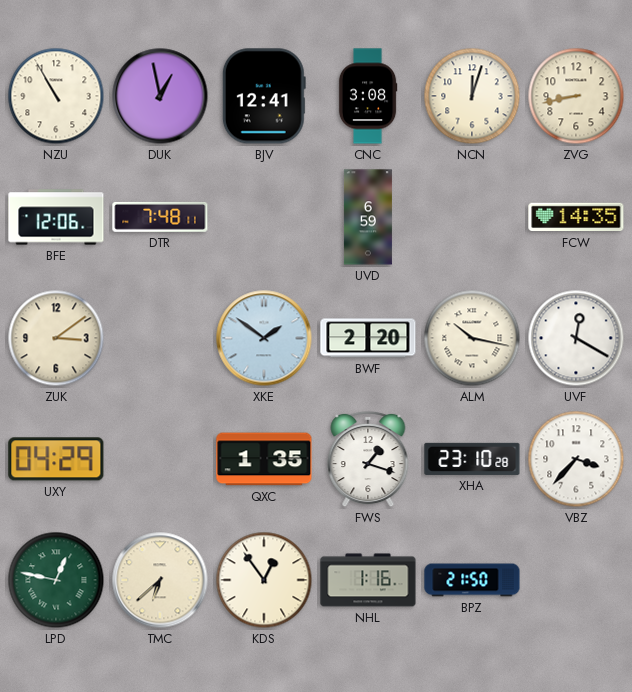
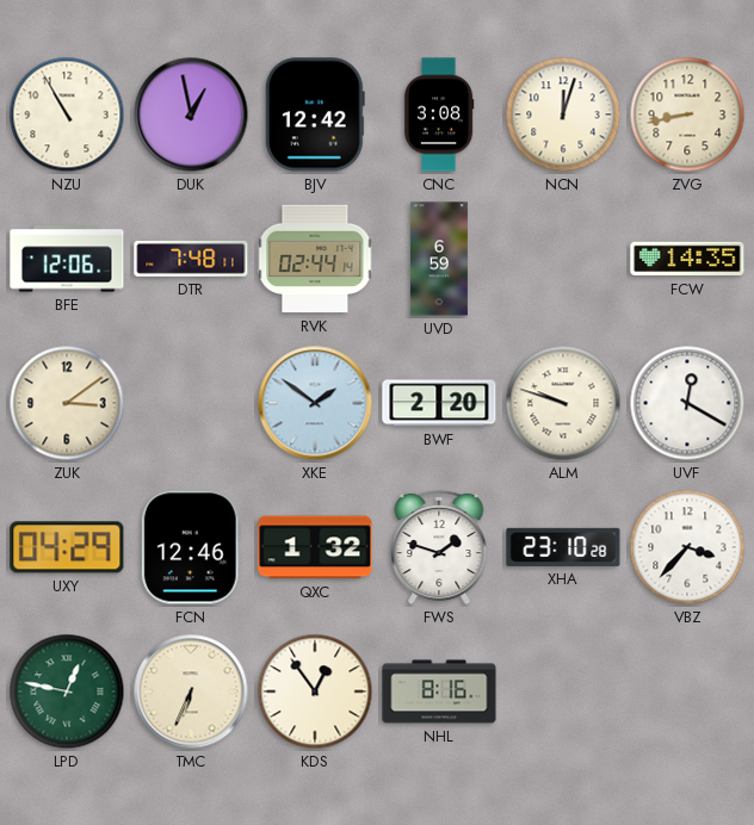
BJV: 12:41 -> 12:42 (315, 114)
RVK: none -> 02:44 (315, 259)
ALM: 10:17 -> 9:48 (563, 403)
FCN: none -> 12:46 (191, 547)
QXC: 1:35 -> 1:32 (315, 547)
FWS: 1:18 -> 1:48 (439, 547)
TMC: 6:38 -> 6:34 (191, 691)
NHL: 1:16 -> 8:16 (439, 691)
BPZ: 21:50 -> none (472, 580)
